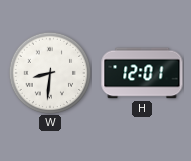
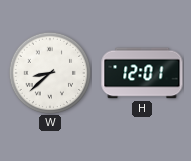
W: 8:31 -> 8:38 (50, 73)
